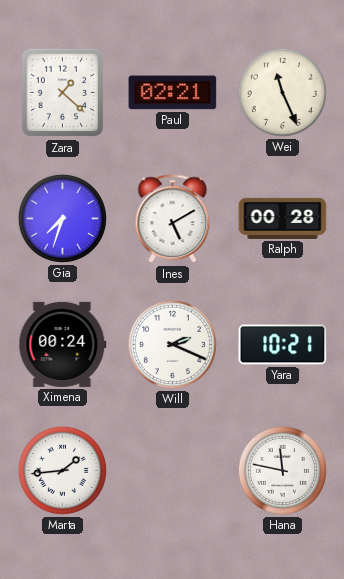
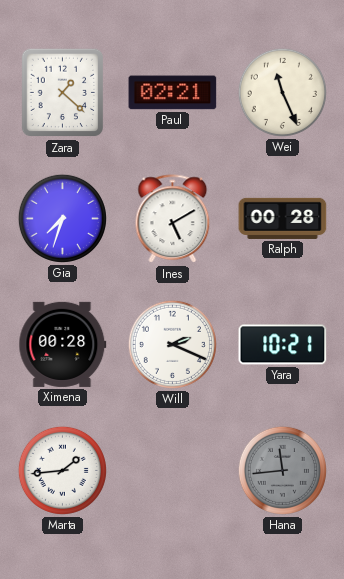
Ximena: 00:24 -> 00:28 (63, 344)
Hana: 11:47 -> 11:44 (282, 470)
Hana dial: white -> grey (282, 470)
